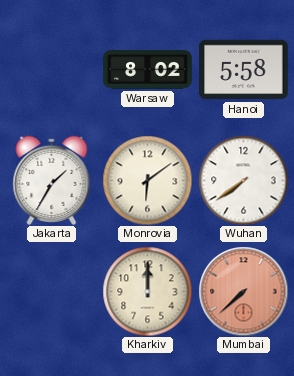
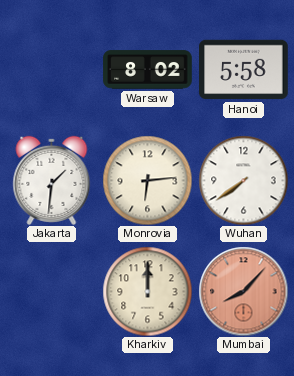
Jakarta: 1:35 -> 1:31 (52, 180)
Monrovia: 6:09 -> 6:14 (147, 180)
Mumbai: 7:38 -> 8:07 (243, 291)
